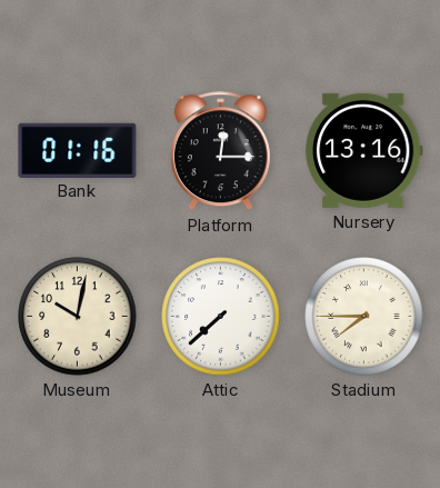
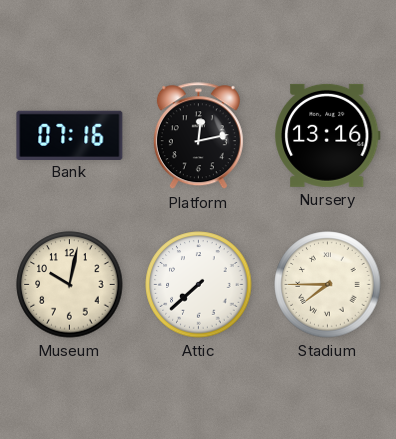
Bank: 01:16 -> 07:16 (70, 135)
Platform: 12:15 -> 12:13 (198, 136)
